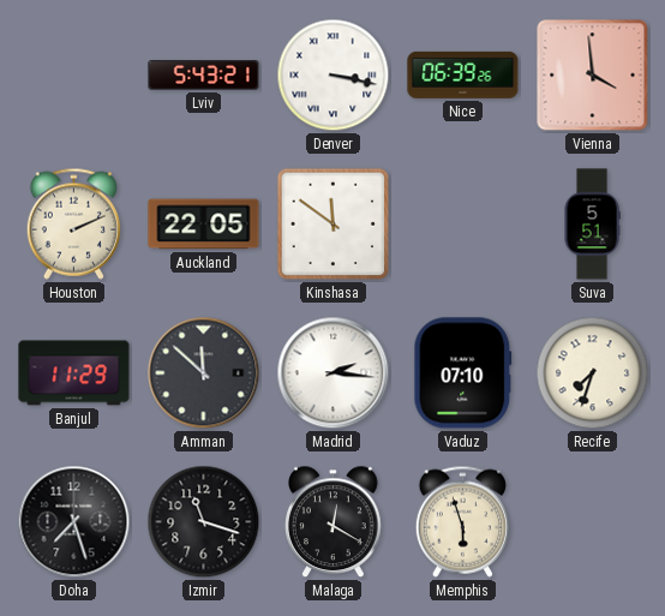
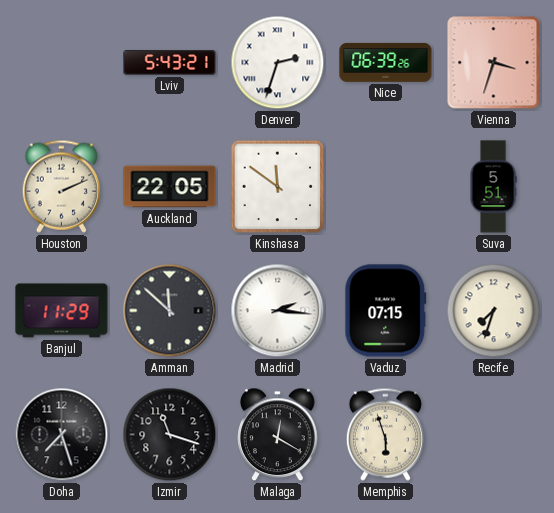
Denver: 3:17 -> 2:33 (278, 63)
Vienna: 3:59 -> 3:33 (494, 63)
Vaduz: 07:10 -> 07:15 (386, 311)
